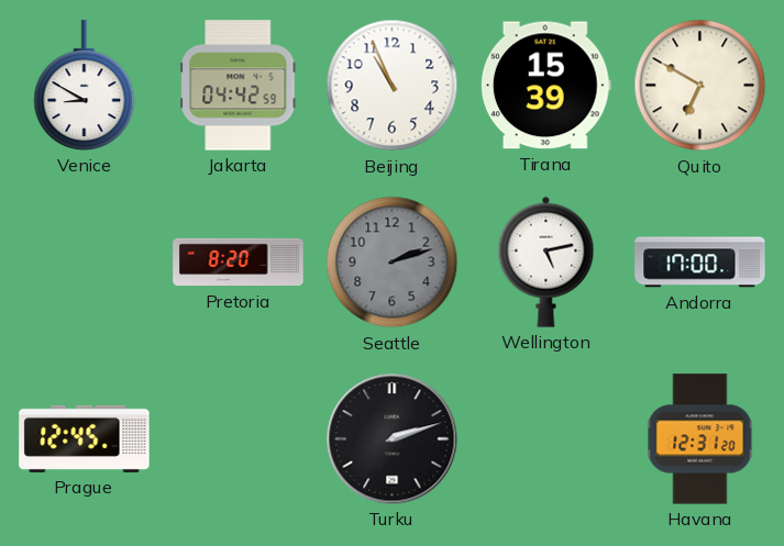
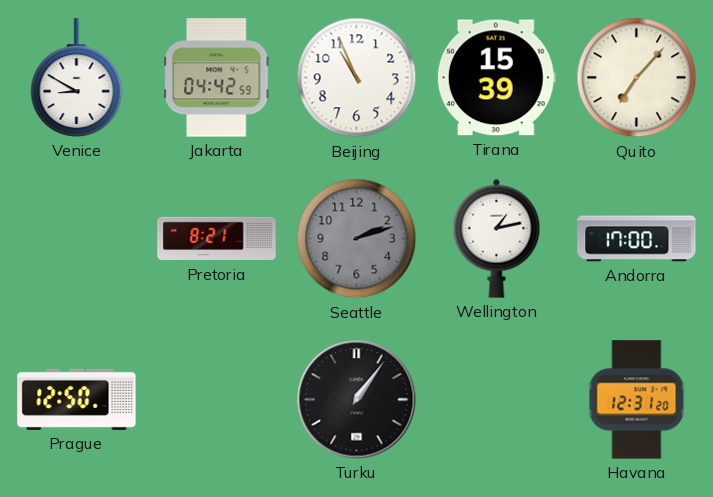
Quito: 6:50 -> 7:07 (637, 78)
Pretoria: 8:20 -> 8:21 (217, 239)
Wellington: 5:13 -> 1:13 (497, 238)
Prague: 12:45 -> 12:50 (77, 399)
Turku: 2:12 -> 1:06 (357, 400)
